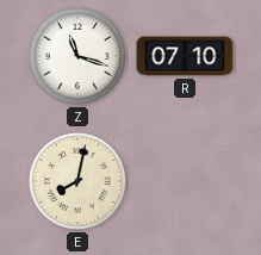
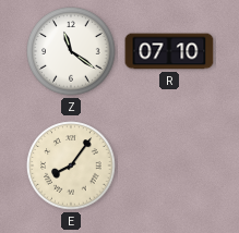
Z: 11:18 -> 11:21 (71, 51)
E: 8:02 -> 8:06 (71, 165)
